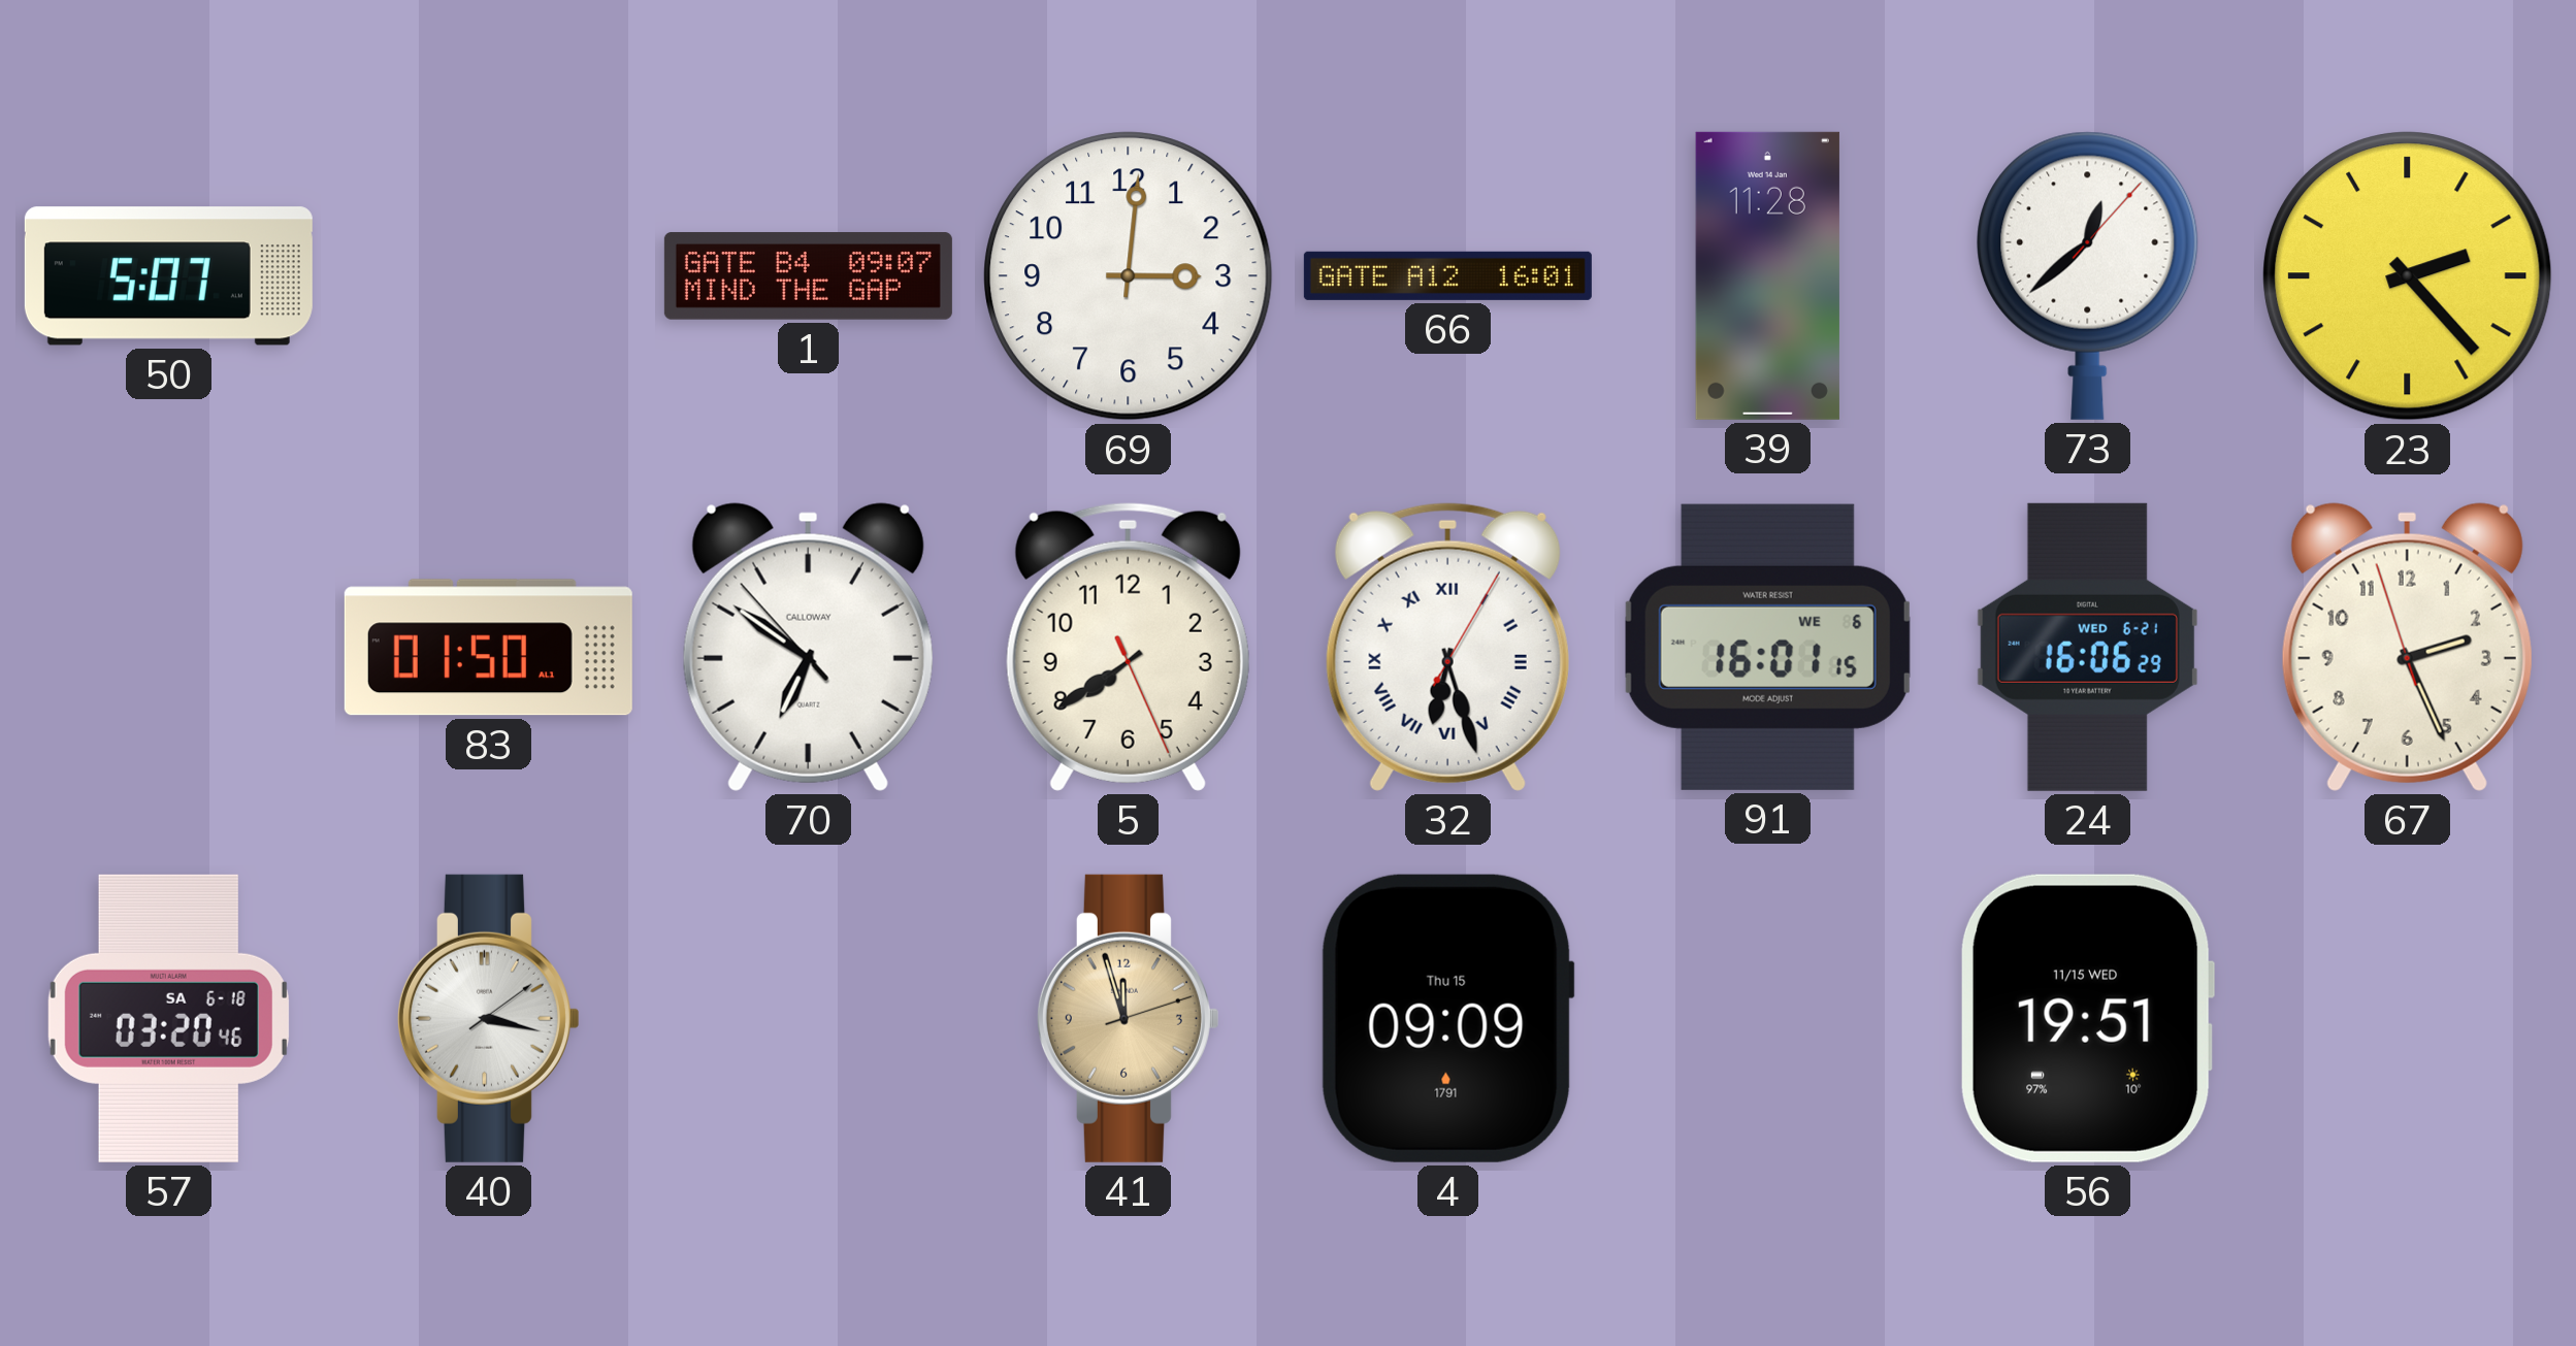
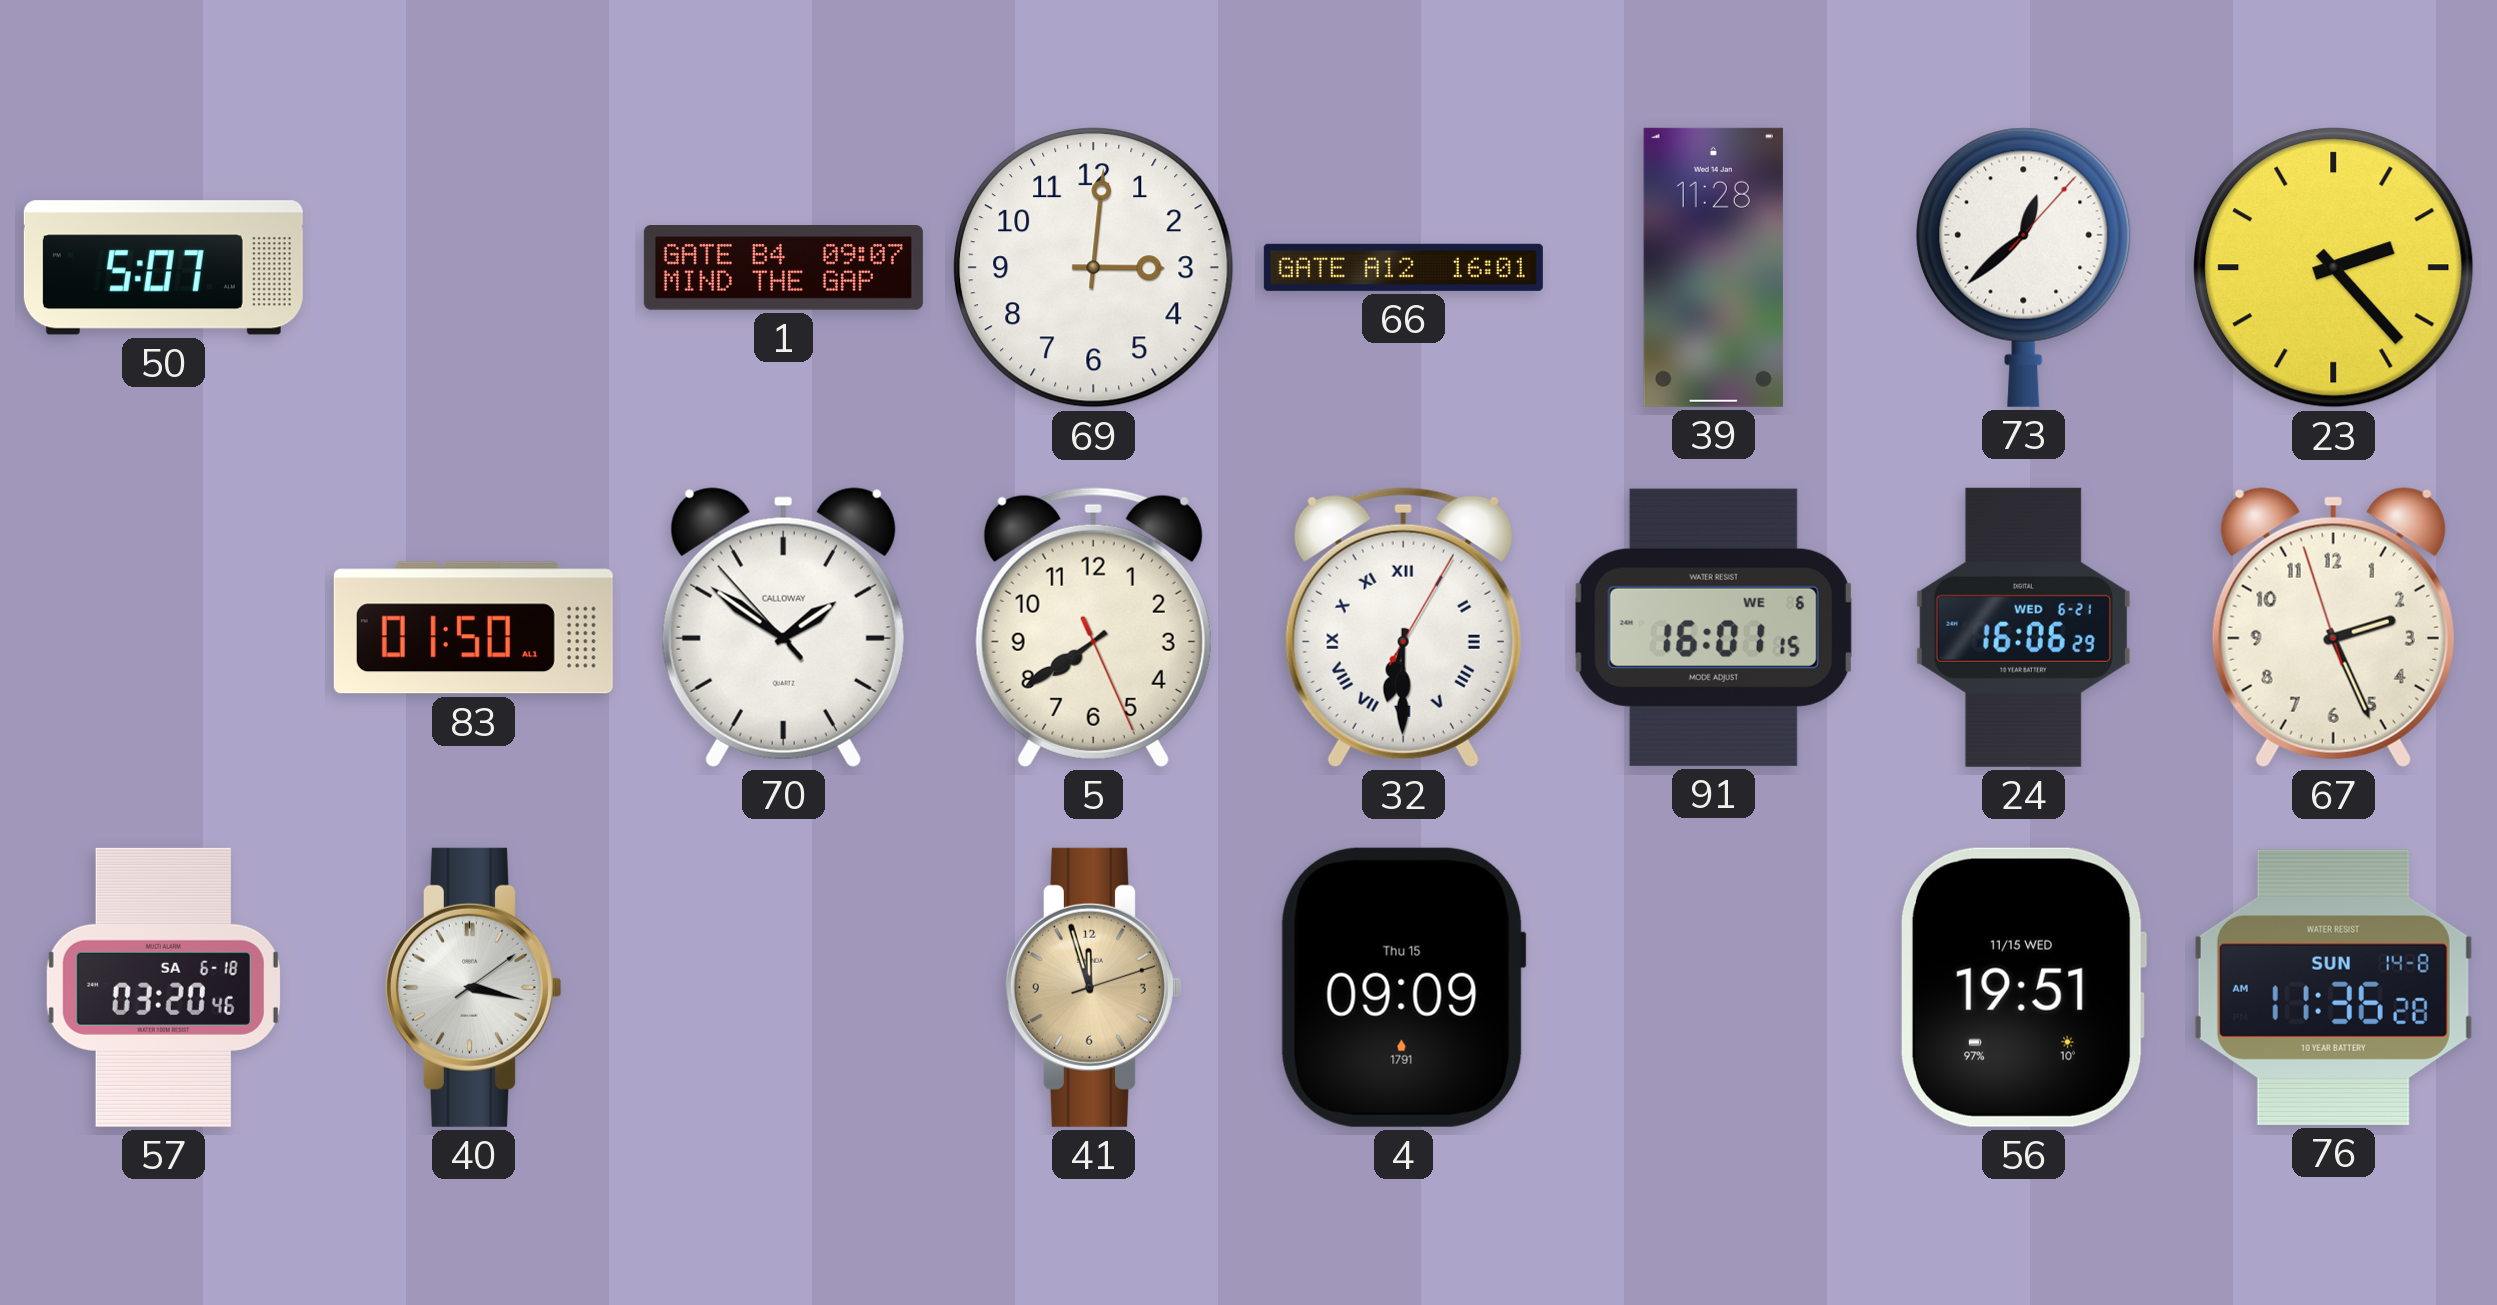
70: 6:50 -> 1:50 (783, 627)
32: 6:27 -> 6:30 (1403, 627)
76: none -> 11:36 (2333, 987)
